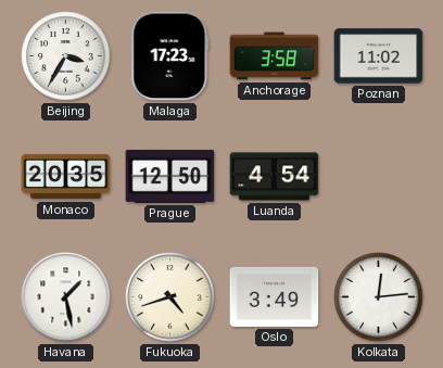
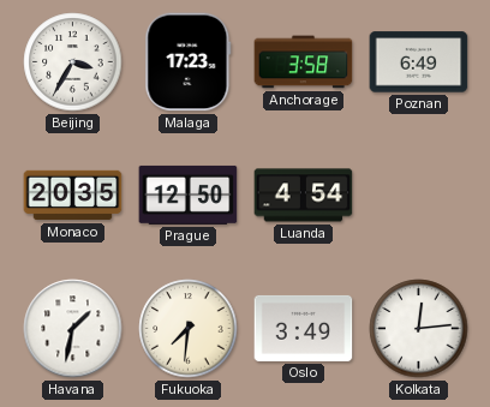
Poznan: 11:02 -> 6:49 (419, 62)
Havana: 1:28 -> 1:32 (73, 329)
Fukuoka: 4:42 -> 7:31 (189, 329)
